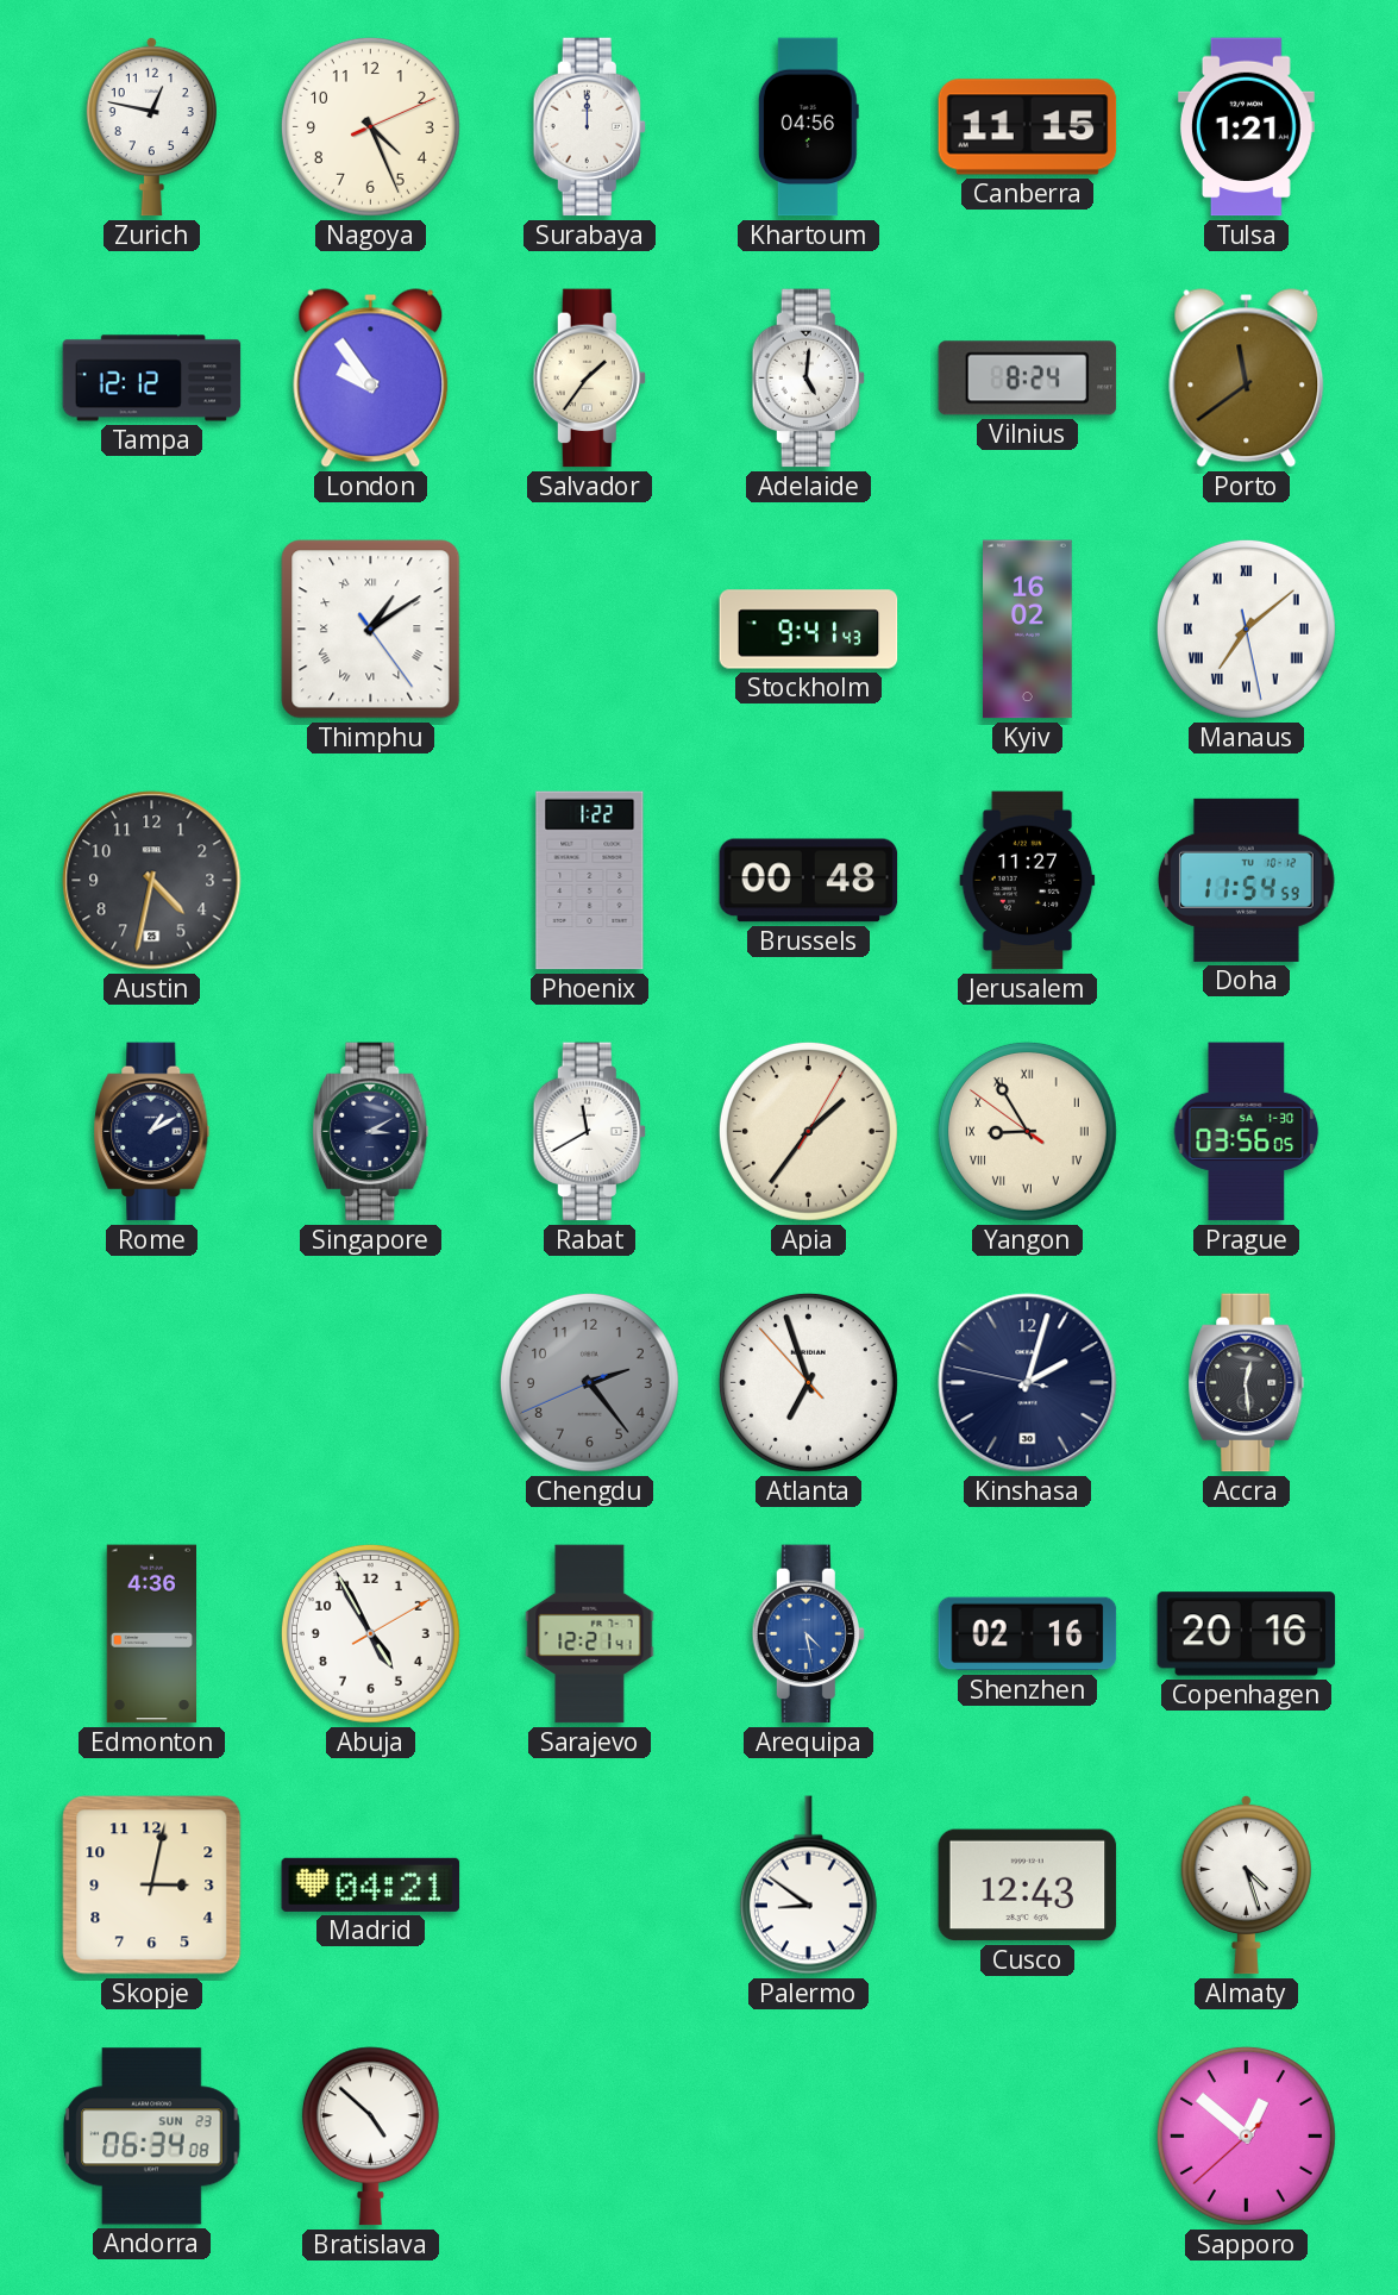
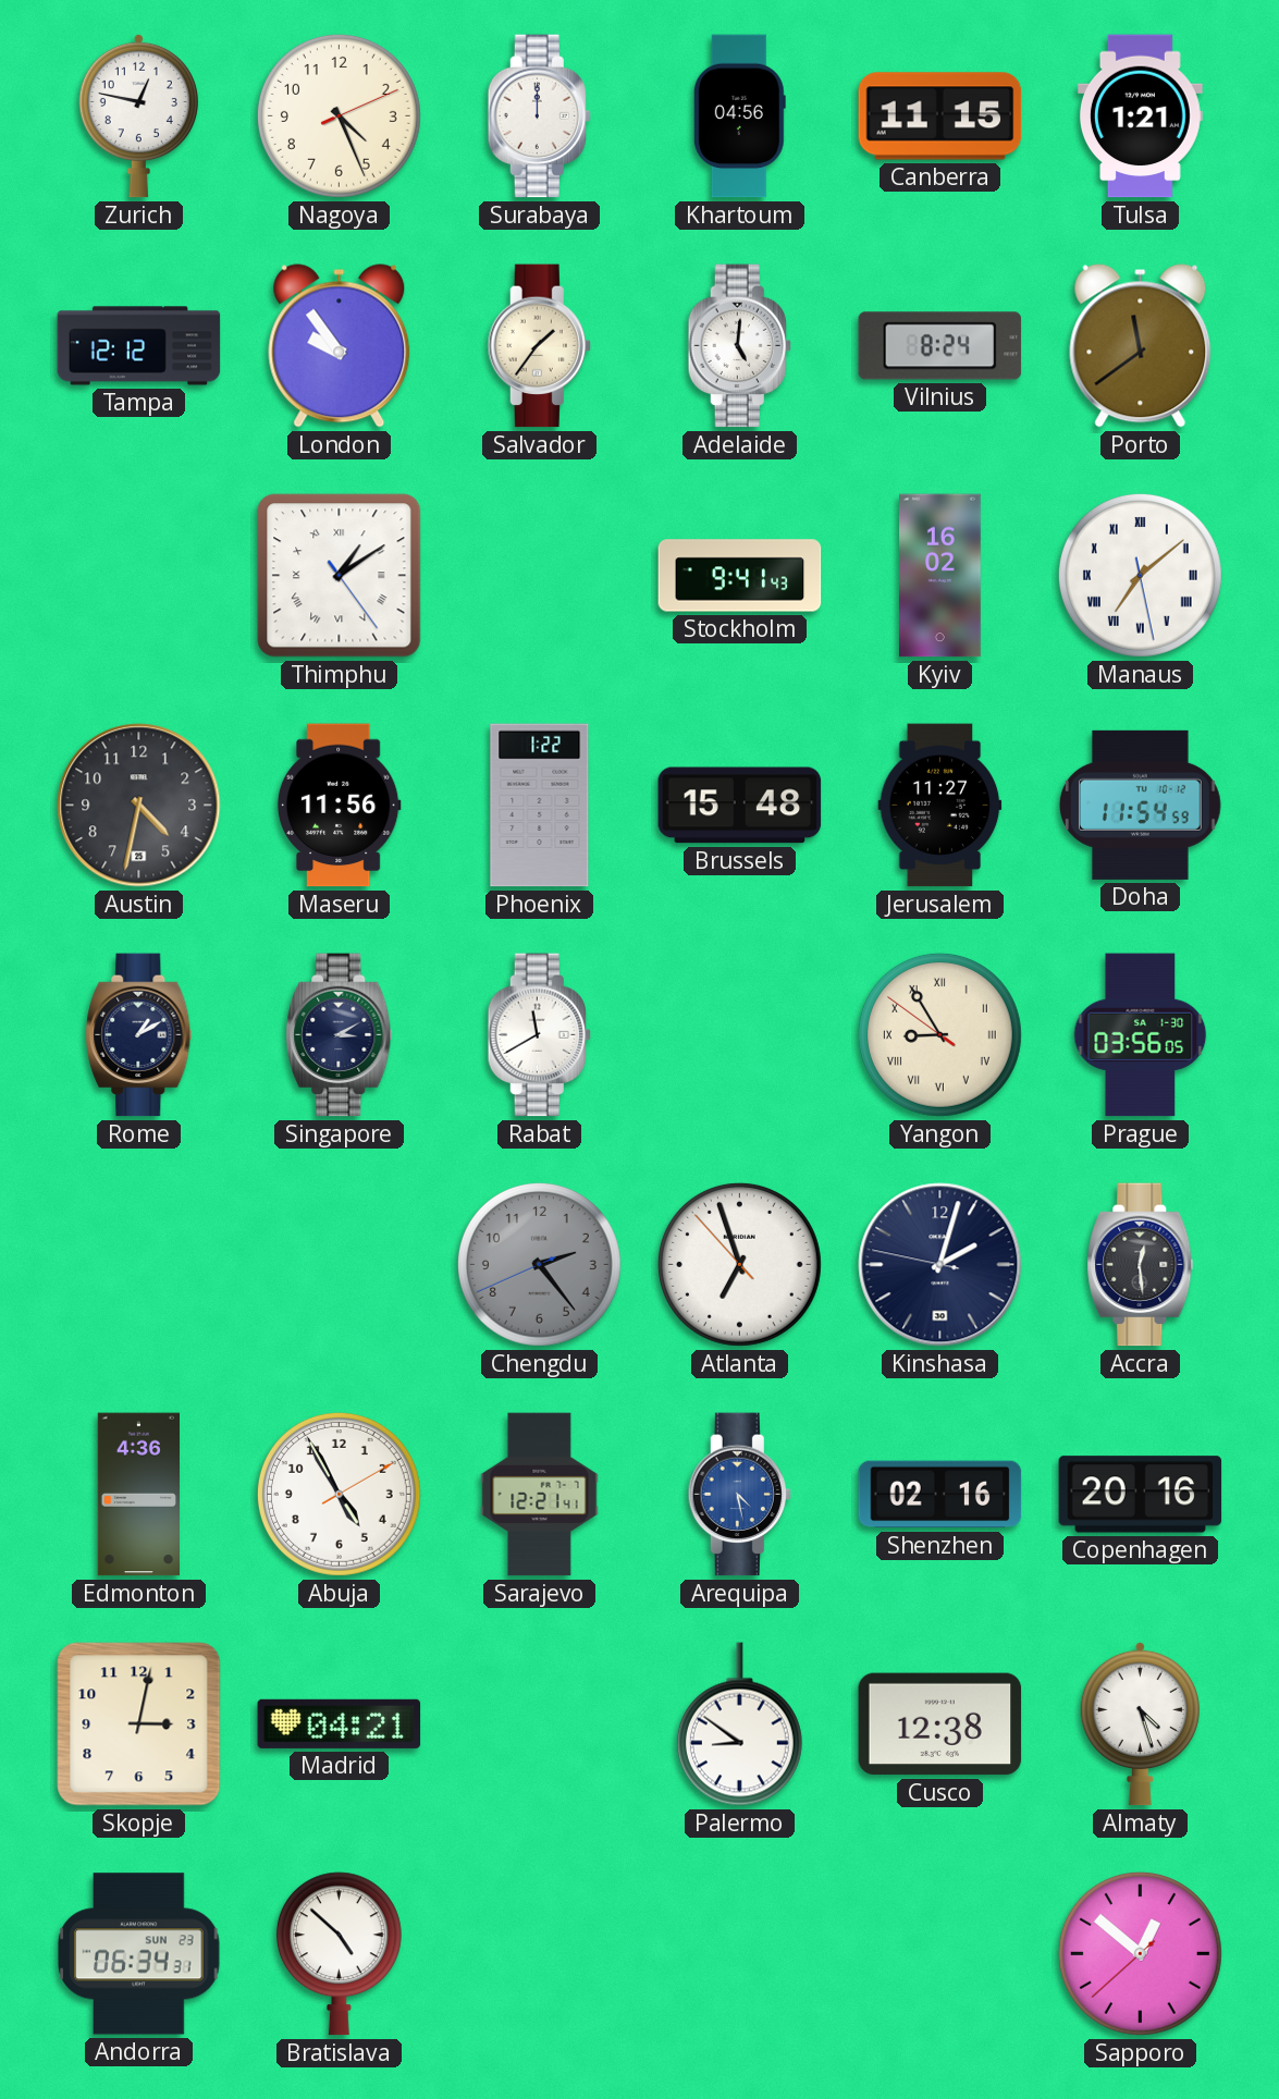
Maseru: none -> 11:56 (339, 806)
Brussels: 00:48 -> 15:48 (740, 806)
Apia: 1:36 -> none (808, 1131)
Cusco: 12:43 -> 12:38 (940, 1724)
Andorra: 06:34:08 -> 06:34:31 (139, 1954)
